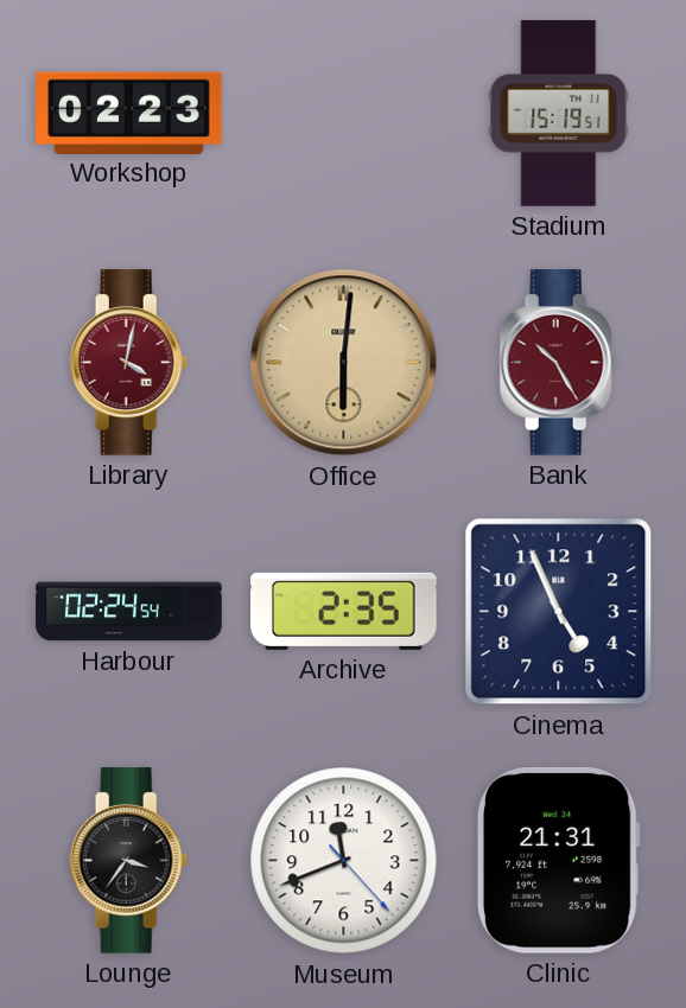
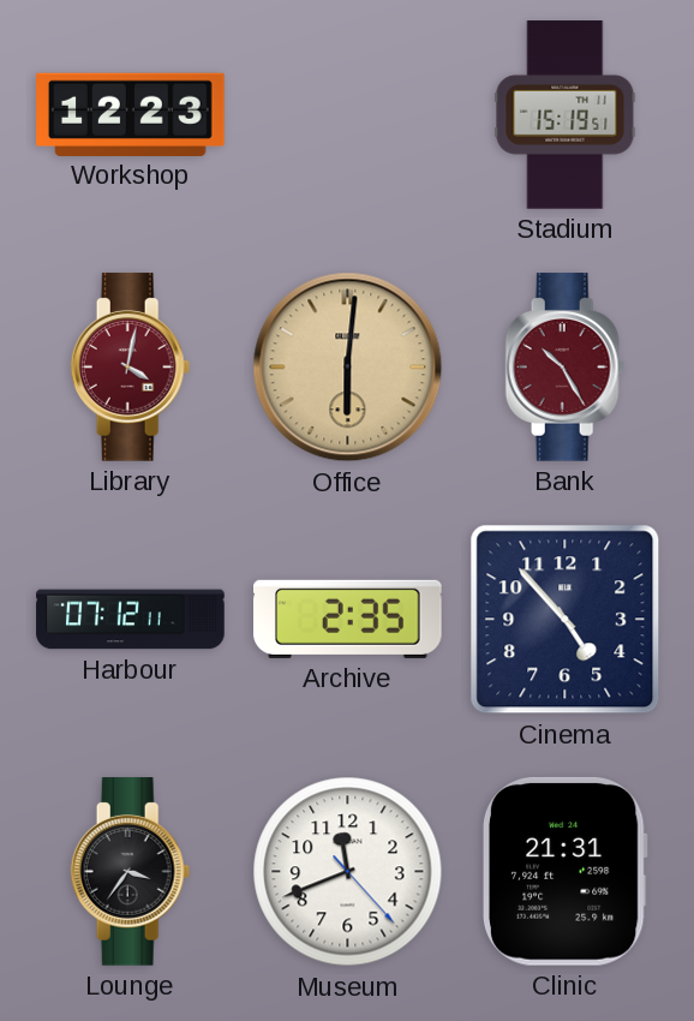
Workshop: 02:23 -> 12:23 (131, 114)
Harbour: 02:24 -> 07:12 (131, 620)
Cinema: 4:56 -> 4:53 (566, 620)
